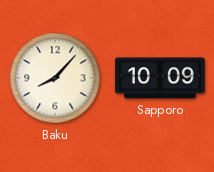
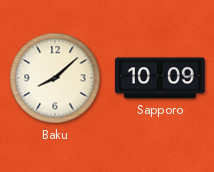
Baku: 8:07 -> 8:08 (55, 78)
